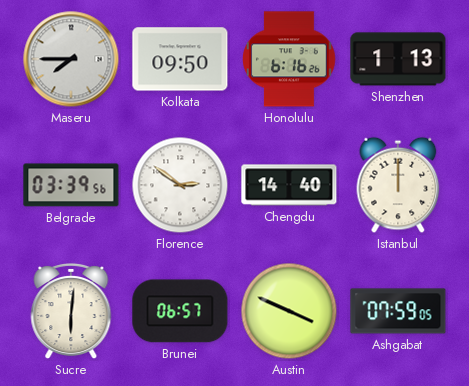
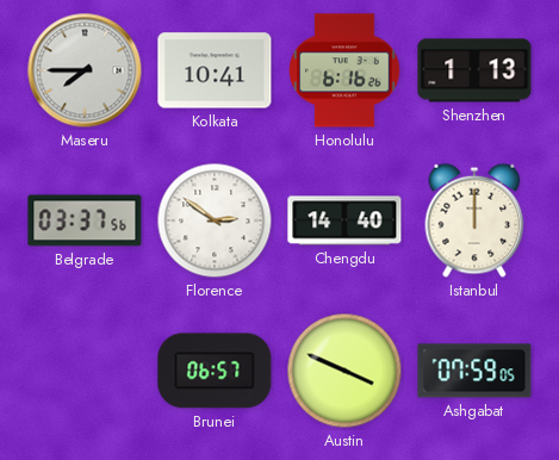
Kolkata: 09:50 -> 10:41 (215, 70)
Belgrade: 03:39 -> 03:37 (85, 220)
Sucre: 6:01 -> none (71, 311)
